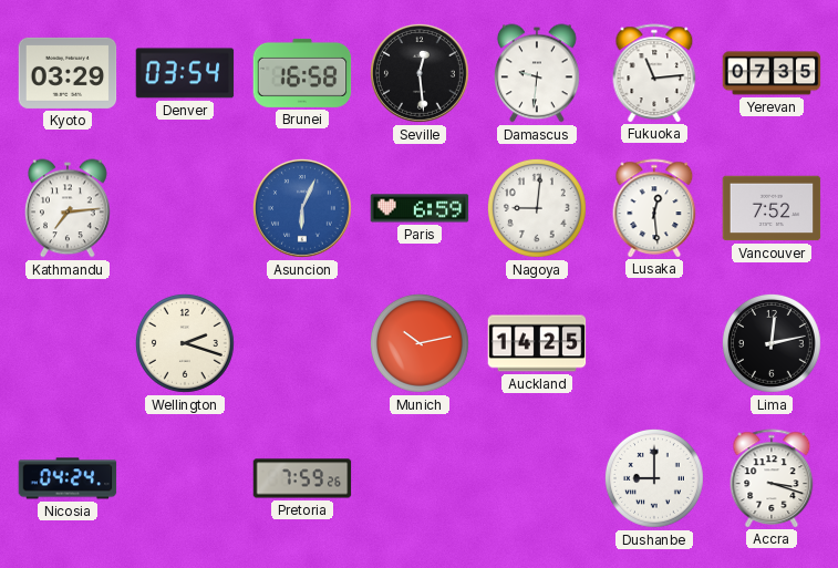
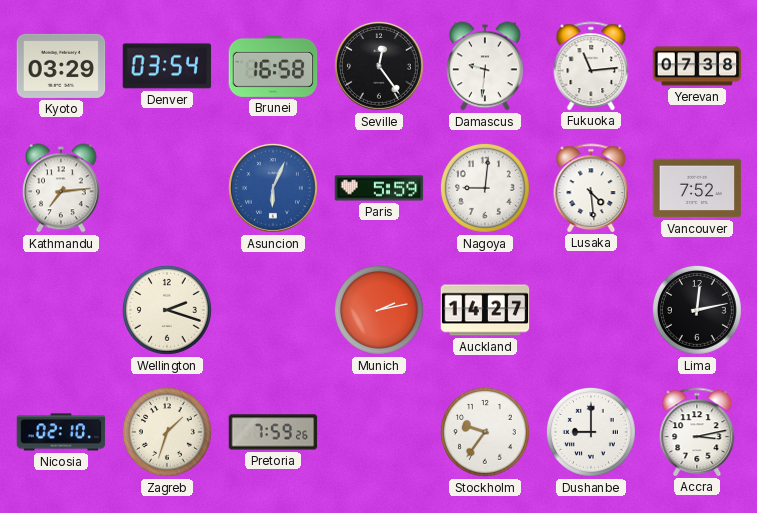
Seville: 12:29 -> 12:24 (380, 67)
Yerevan: 07:35 -> 07:38 (697, 66)
Paris: 6:59 -> 5:59 (379, 188)
Lusaka: 12:29 -> 4:29 (591, 188)
Munich: 10:13 -> 2:13 (379, 310)
Auckland: 14:25 -> 14:27 (485, 310)
Nicosia: 04:24 -> 02:10 (61, 432)
Zagreb: none -> 1:33 (167, 432)
Stockholm: none -> 9:36 (485, 432)
Accra: 3:18 -> 3:13 (697, 432)
